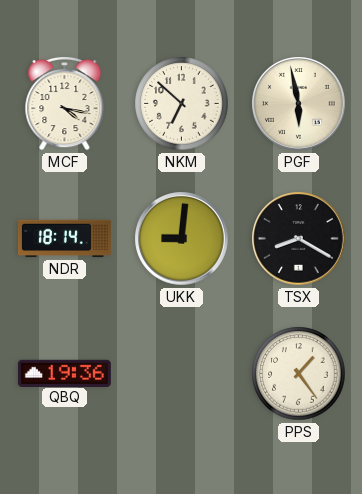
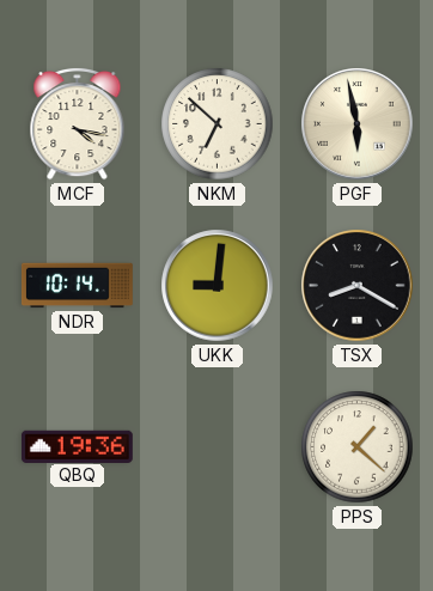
NDR: 18:14 -> 10:14 (78, 286)
PPS: 1:24 -> 1:22 (358, 447)
